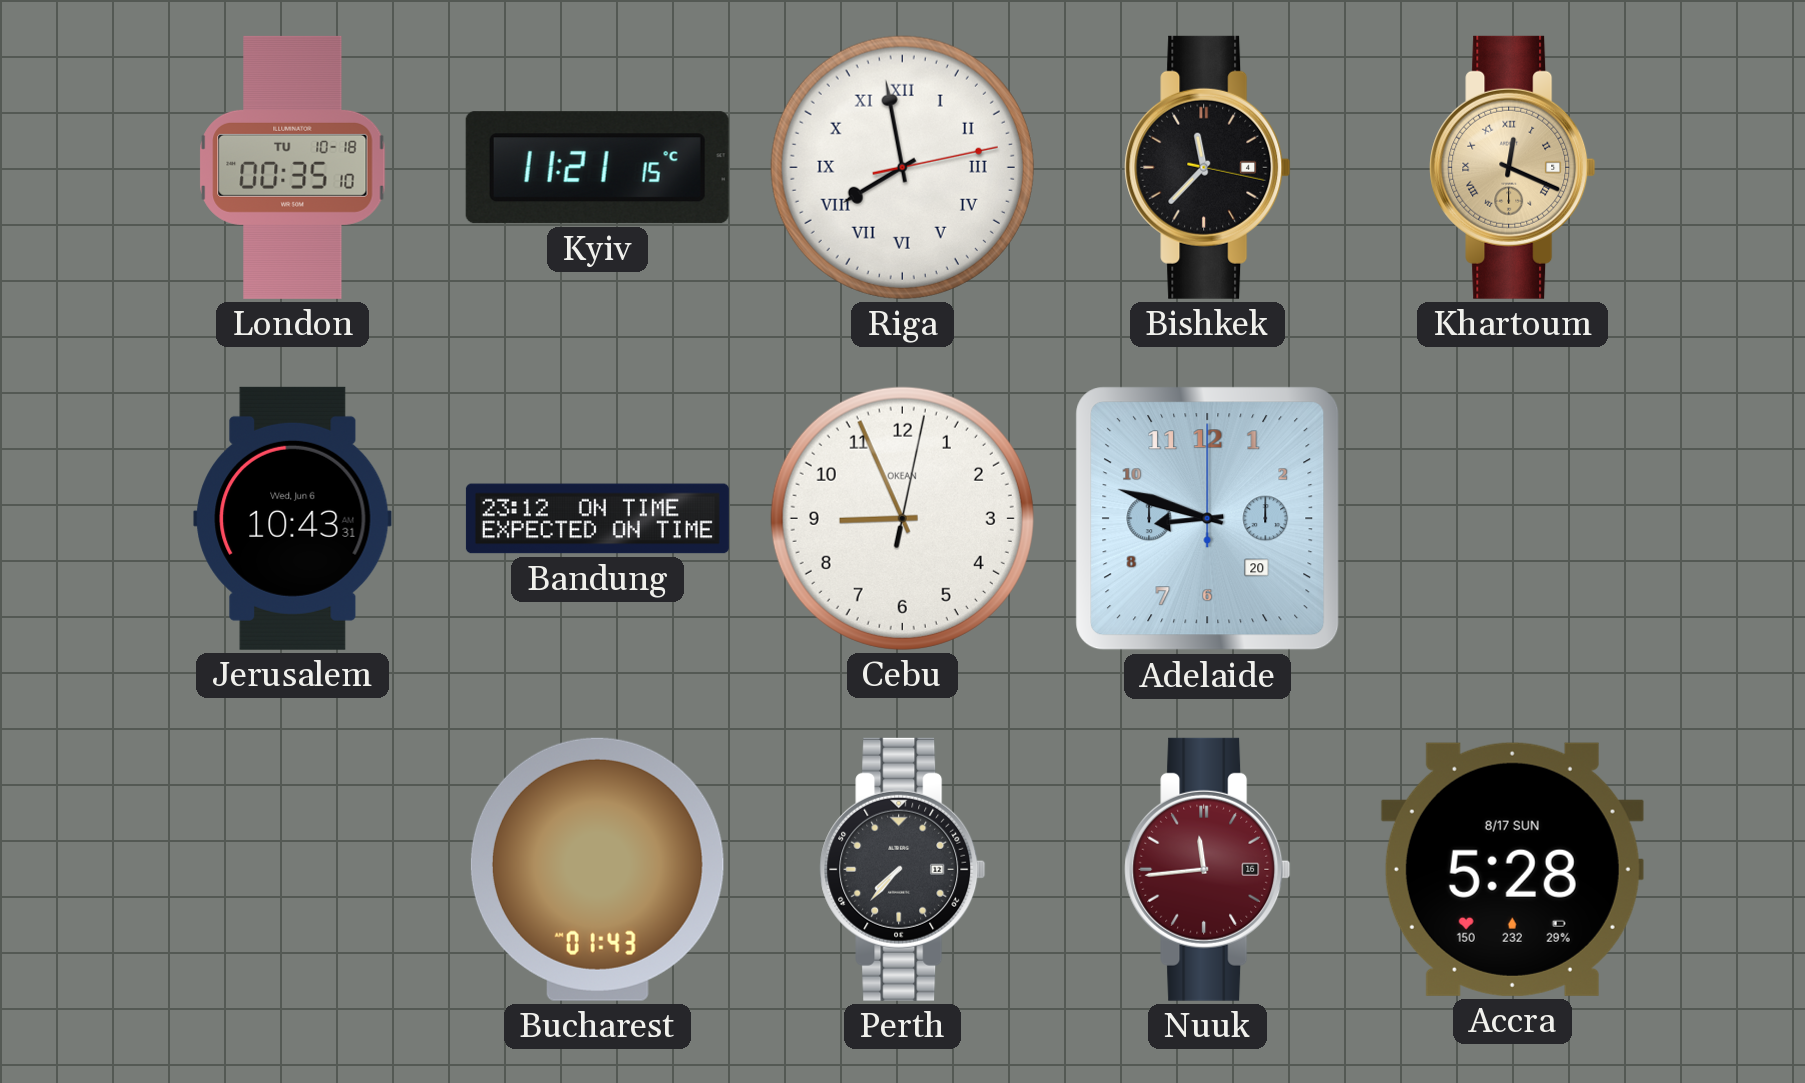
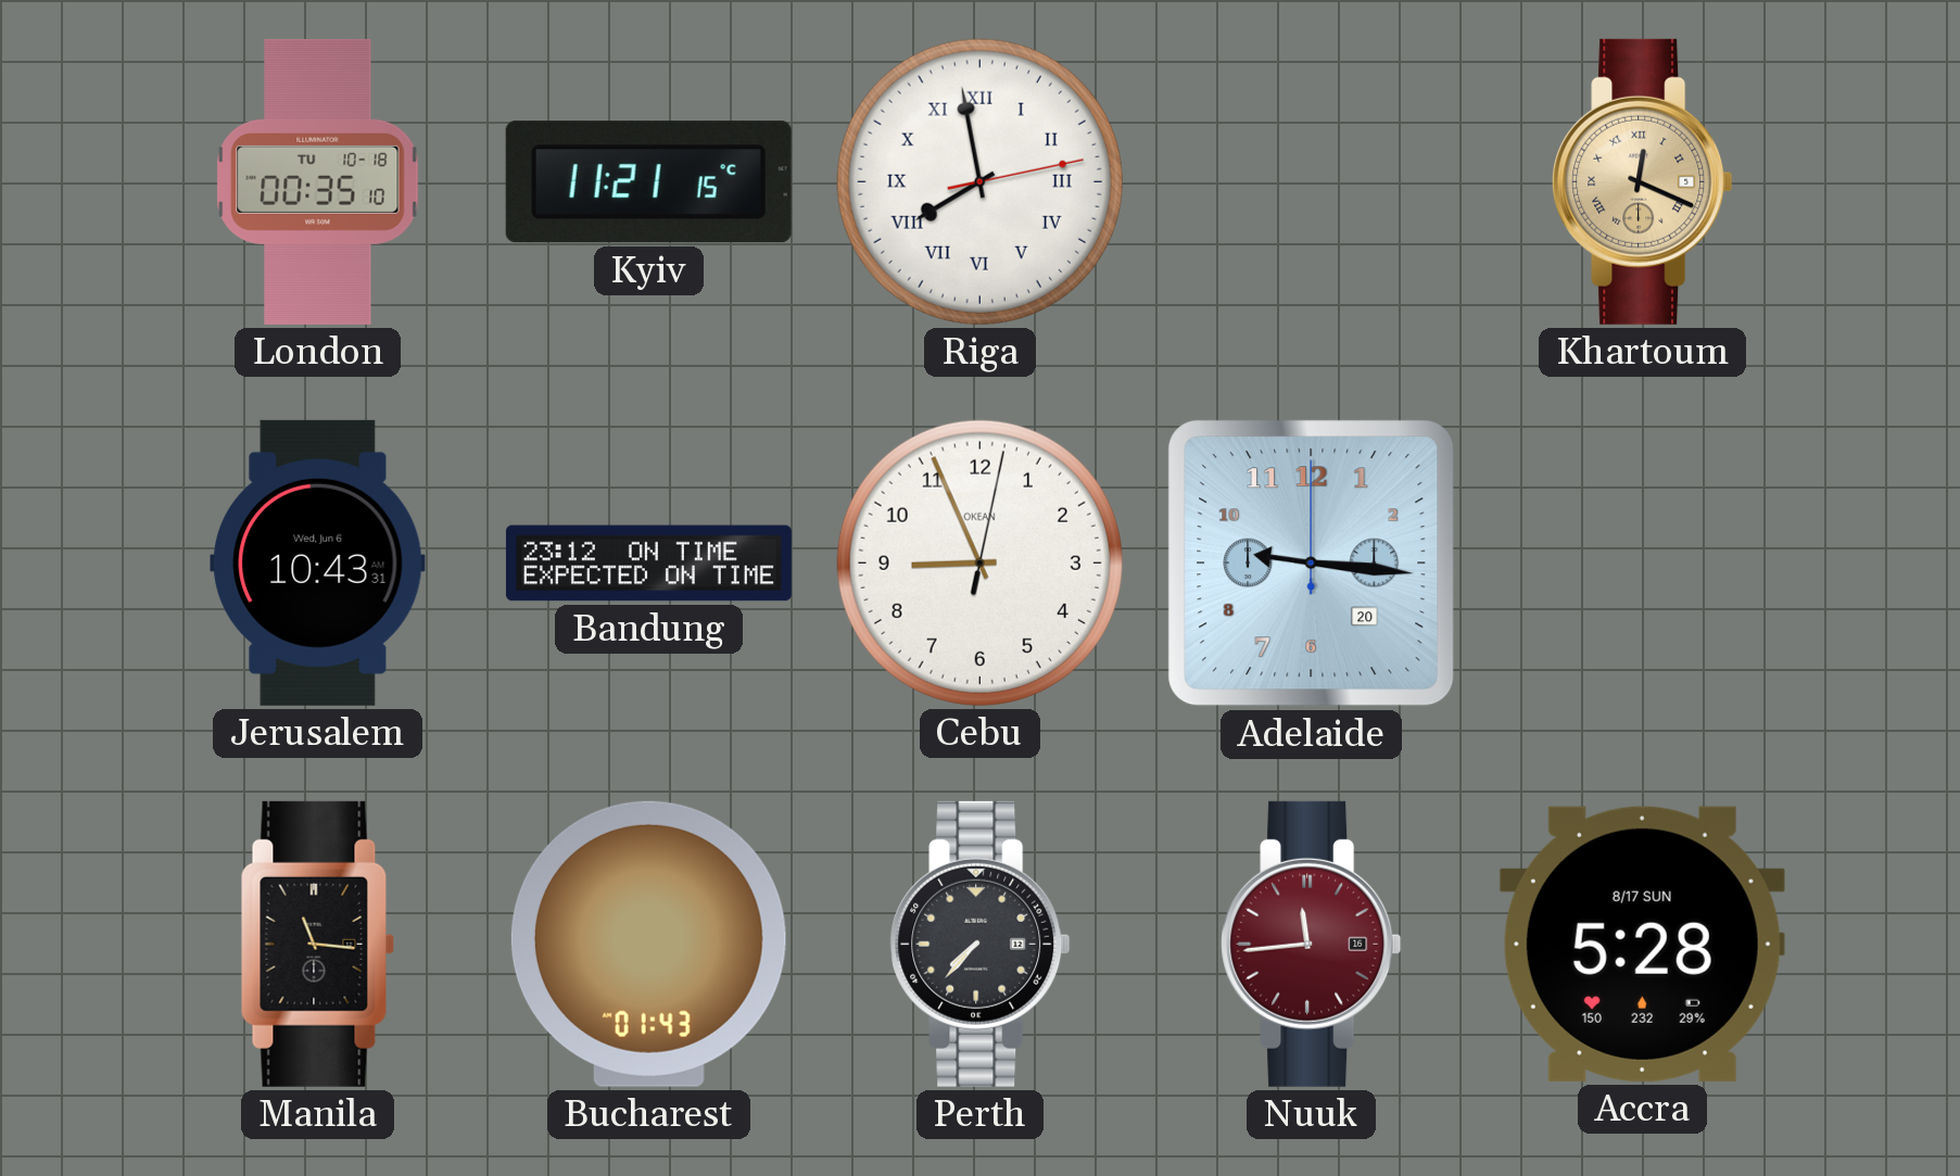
Bishkek: 11:37 -> none (1208, 167)
Adelaide: 8:48 -> 9:16 (1312, 564)
Manila: none -> 11:16 (317, 944)
